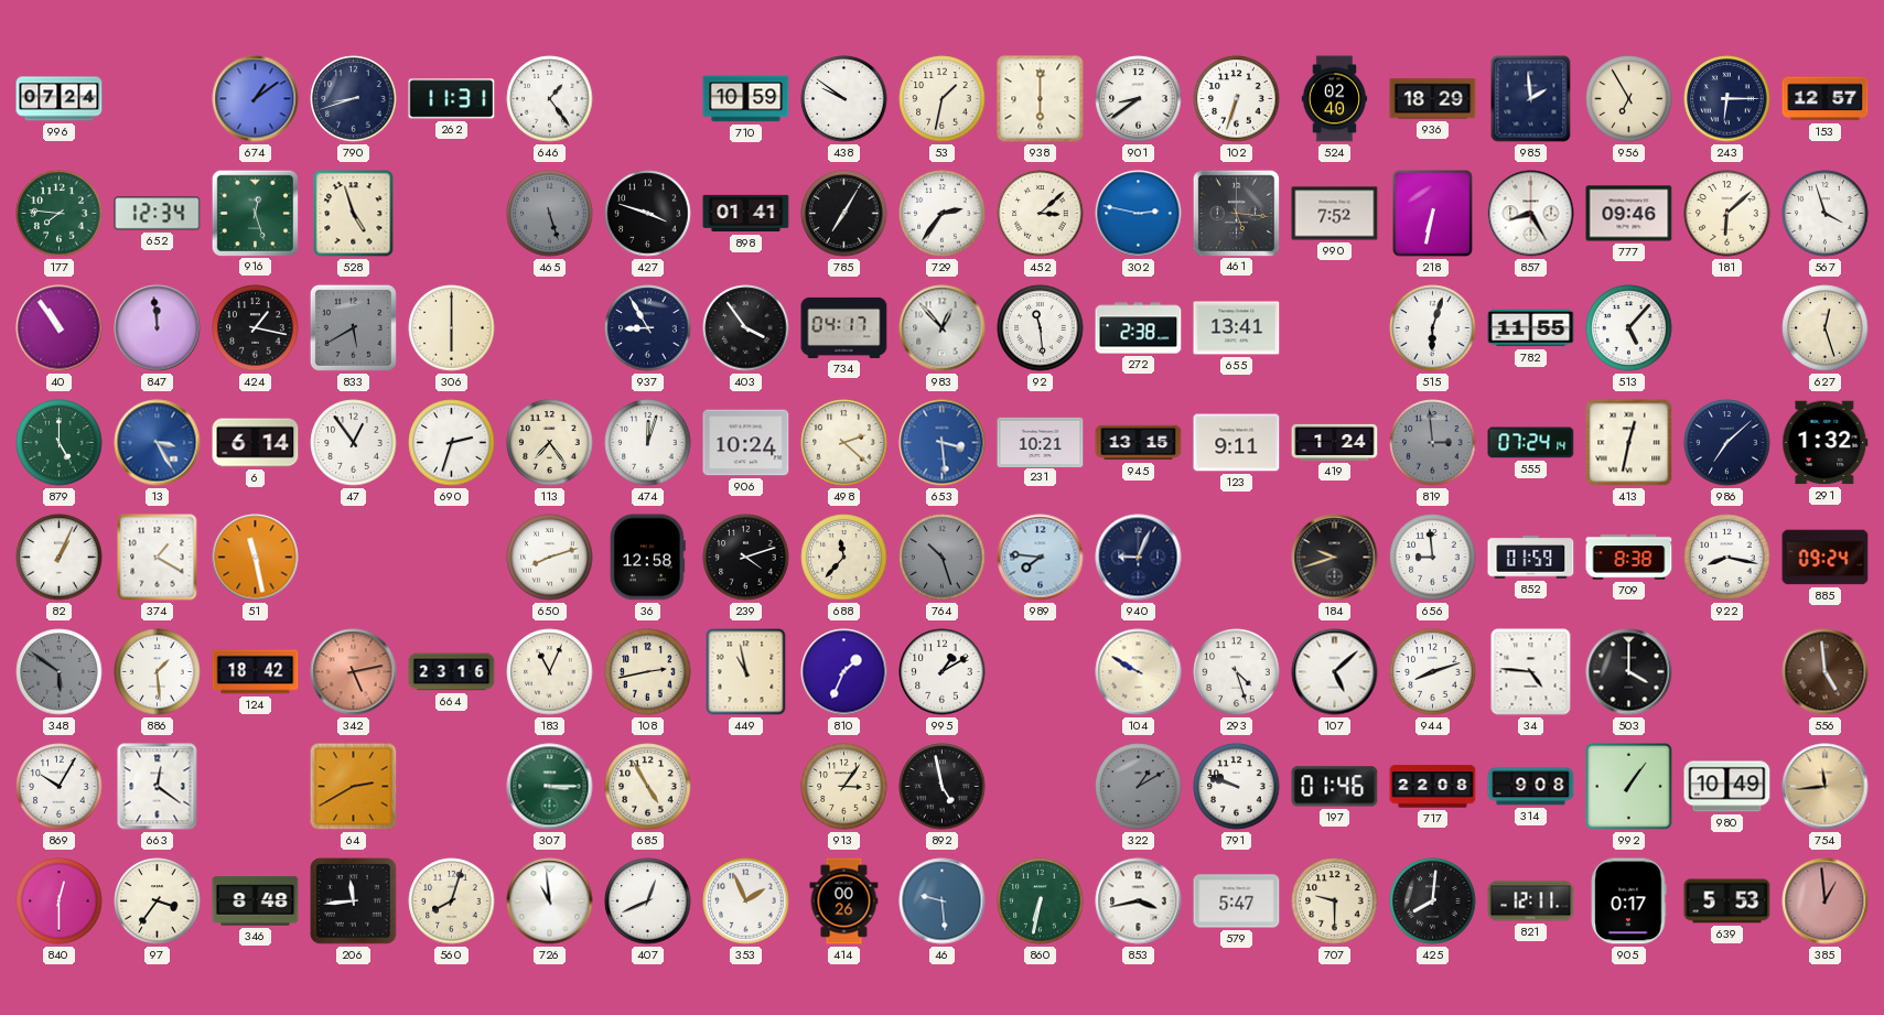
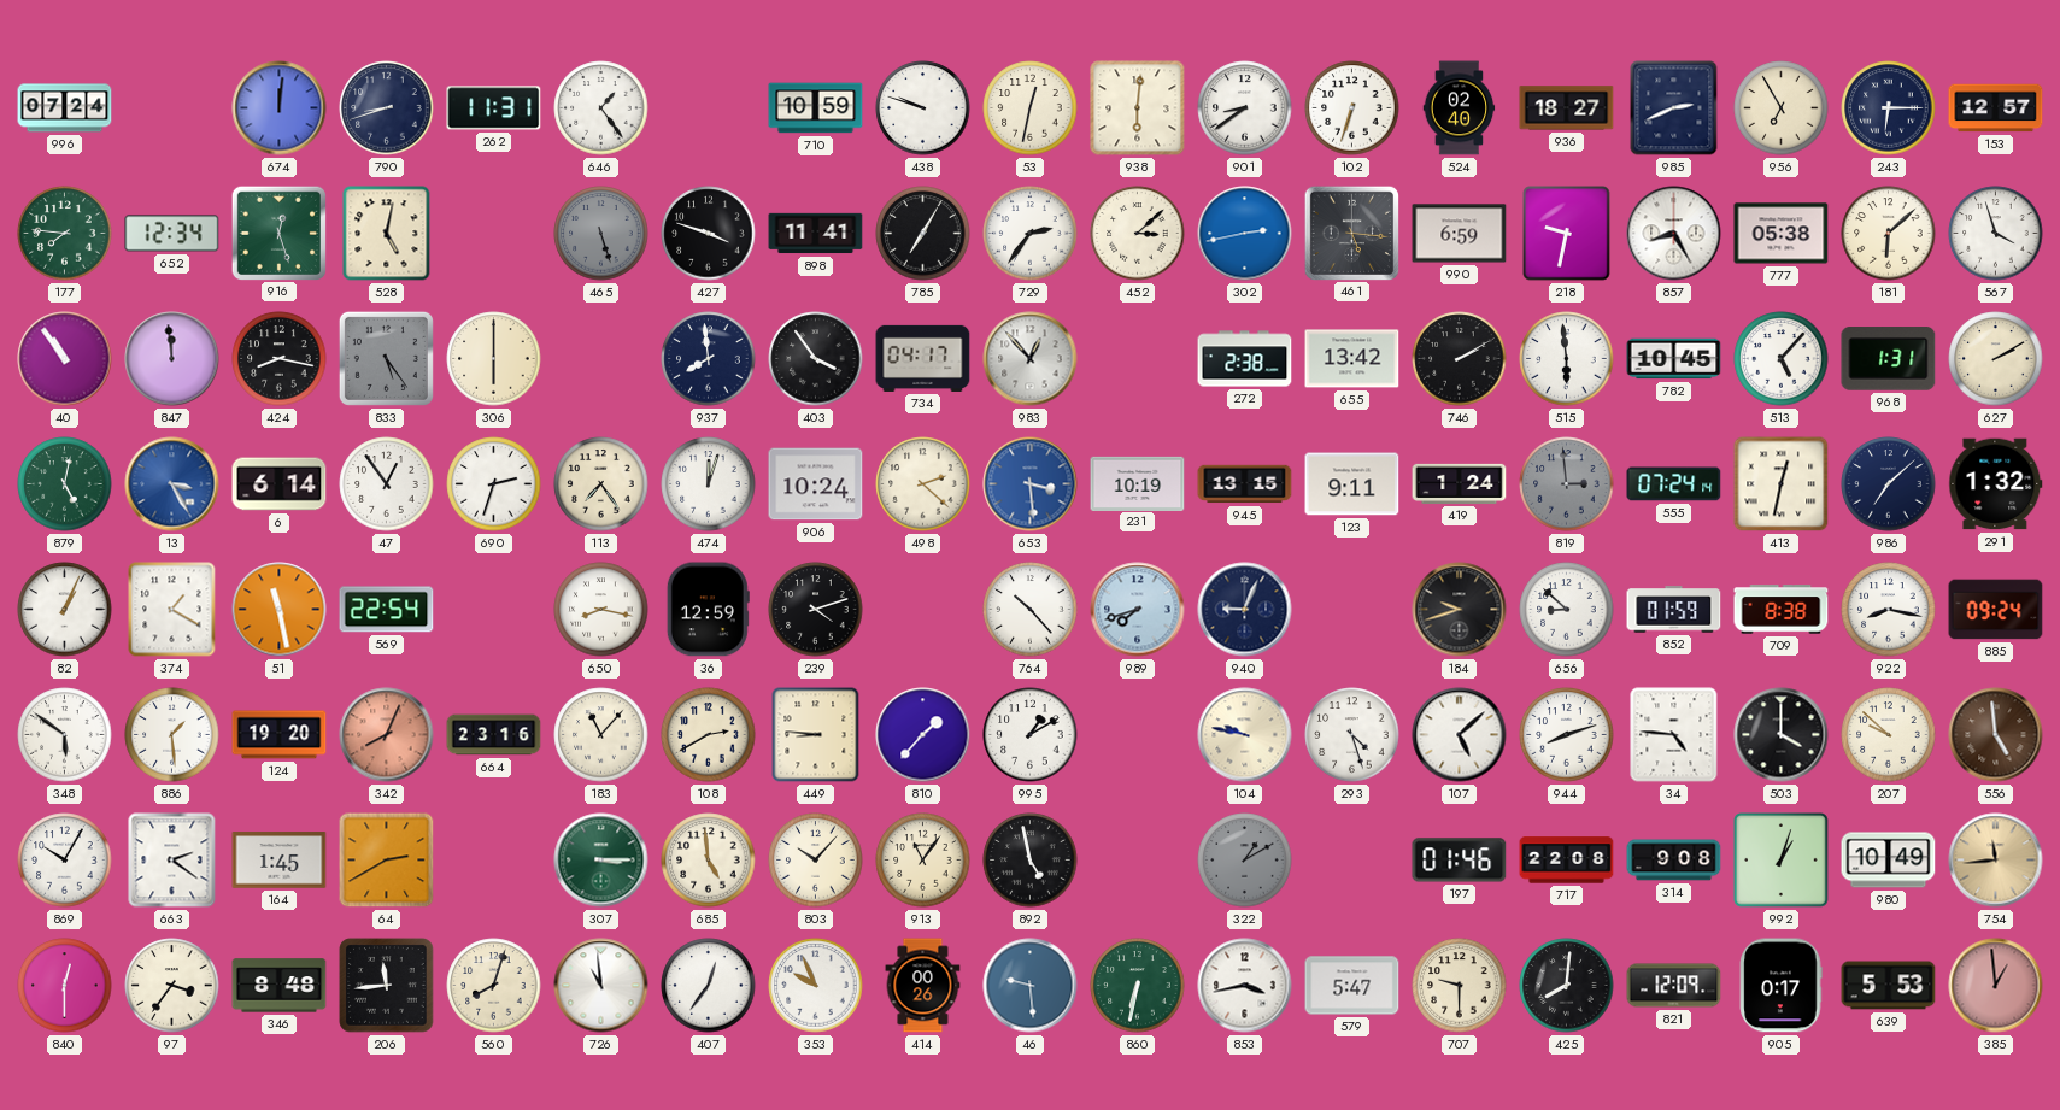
674: 1:09 -> 12:01 (280, 108)
438: 9:51 -> 9:48 (923, 108)
53: 1:32 -> 12:32 (1031, 108)
938: 6:00 -> 6:01 (1138, 108)
936: 18:29 -> 18:27 (1567, 108)
985: 1:59 -> 2:41 (1674, 108)
528: 4:57 -> 5:02 (387, 234)
898: 01:41 -> 11:41 (816, 234)
302: 2:47 -> 2:43 (1245, 234)
990: 7:52 -> 6:59 (1460, 234)
218: 6:32 -> 9:32 (1567, 234)
777: 09:46 -> 05:38 (1782, 234)
424: 1:17 -> 8:17 (280, 359)
833: 5:40 -> 5:24 (386, 358)
937: 8:55 -> 7:59 (709, 359)
92: 11:29 -> none (1041, 328)
655: 13:41 -> 13:42 (1352, 359)
746: none -> 2:10 (1460, 359)
515: 6:03 -> 5:59 (1567, 359)
782: 11:55 -> 10:45 (1674, 359)
968: none -> 1:31 (1889, 359)
627: 12:27 -> 2:10 (1996, 359)
879: 5:00 -> 5:02 (65, 484)
231: 10:21 -> 10:19 (1138, 483)
569: none -> 22:54 (387, 610)
650: 8:12 -> 8:17 (601, 610)
36: 12:58 -> 12:59 (708, 610)
688: 11:37 -> none (844, 558)
764: 10:27 -> 10:23 (1031, 610)
764 dial: grey -> white (1031, 610)
989: 7:46 -> 7:42 (1138, 610)
656: 8:59 -> 8:52 (1567, 610)
348 dial: grey -> white (65, 735)
124: 18:42 -> 19:20 (280, 735)
342: 5:13 -> 8:04 (387, 735)
183: 11:04 -> 11:07 (601, 735)
108: 2:43 -> 2:40 (709, 735)
449: 10:58 -> 8:46 (816, 735)
810: 1:34 -> 1:37 (923, 735)
104: 9:50 -> 9:47 (1245, 735)
207: none -> 9:52 (1889, 735)
663: 12:21 -> 2:21 (172, 861)
164: none -> 1:45 (280, 861)
685: 4:55 -> 4:59 (709, 861)
803: none -> 10:07 (816, 861)
913: 3:06 -> 11:06 (923, 861)
791: 9:48 -> none (1237, 787)
992: 1:06 -> 1:03 (1782, 861)
407: 12:41 -> 12:36 (709, 986)
353: 1:56 -> 9:56 (816, 986)
821: 12:11 -> 12:09 (1674, 986)
